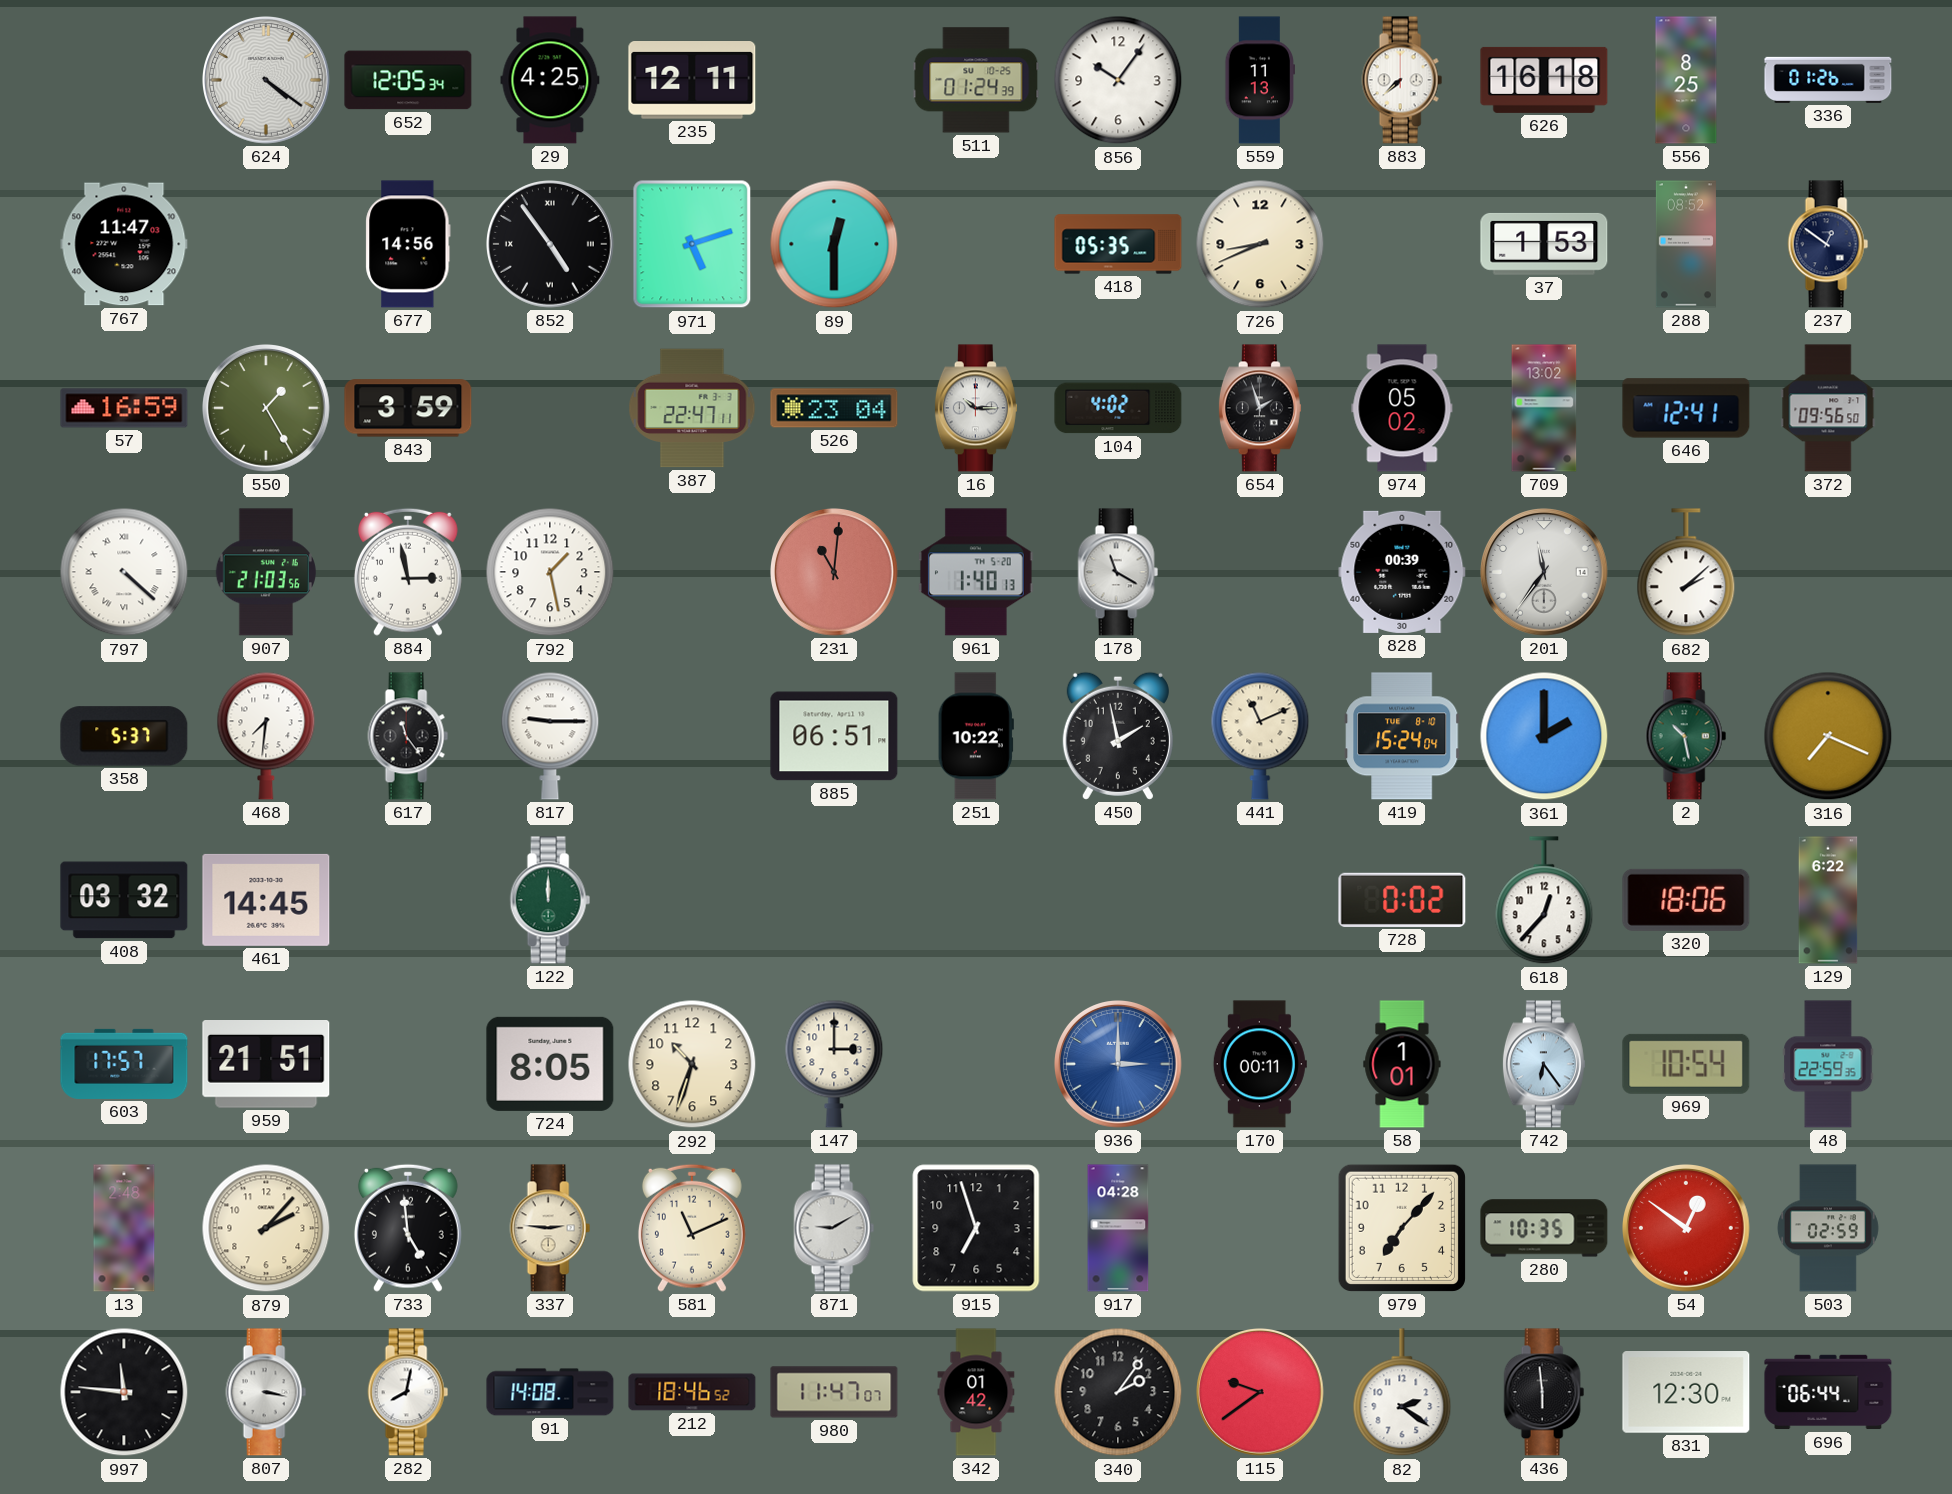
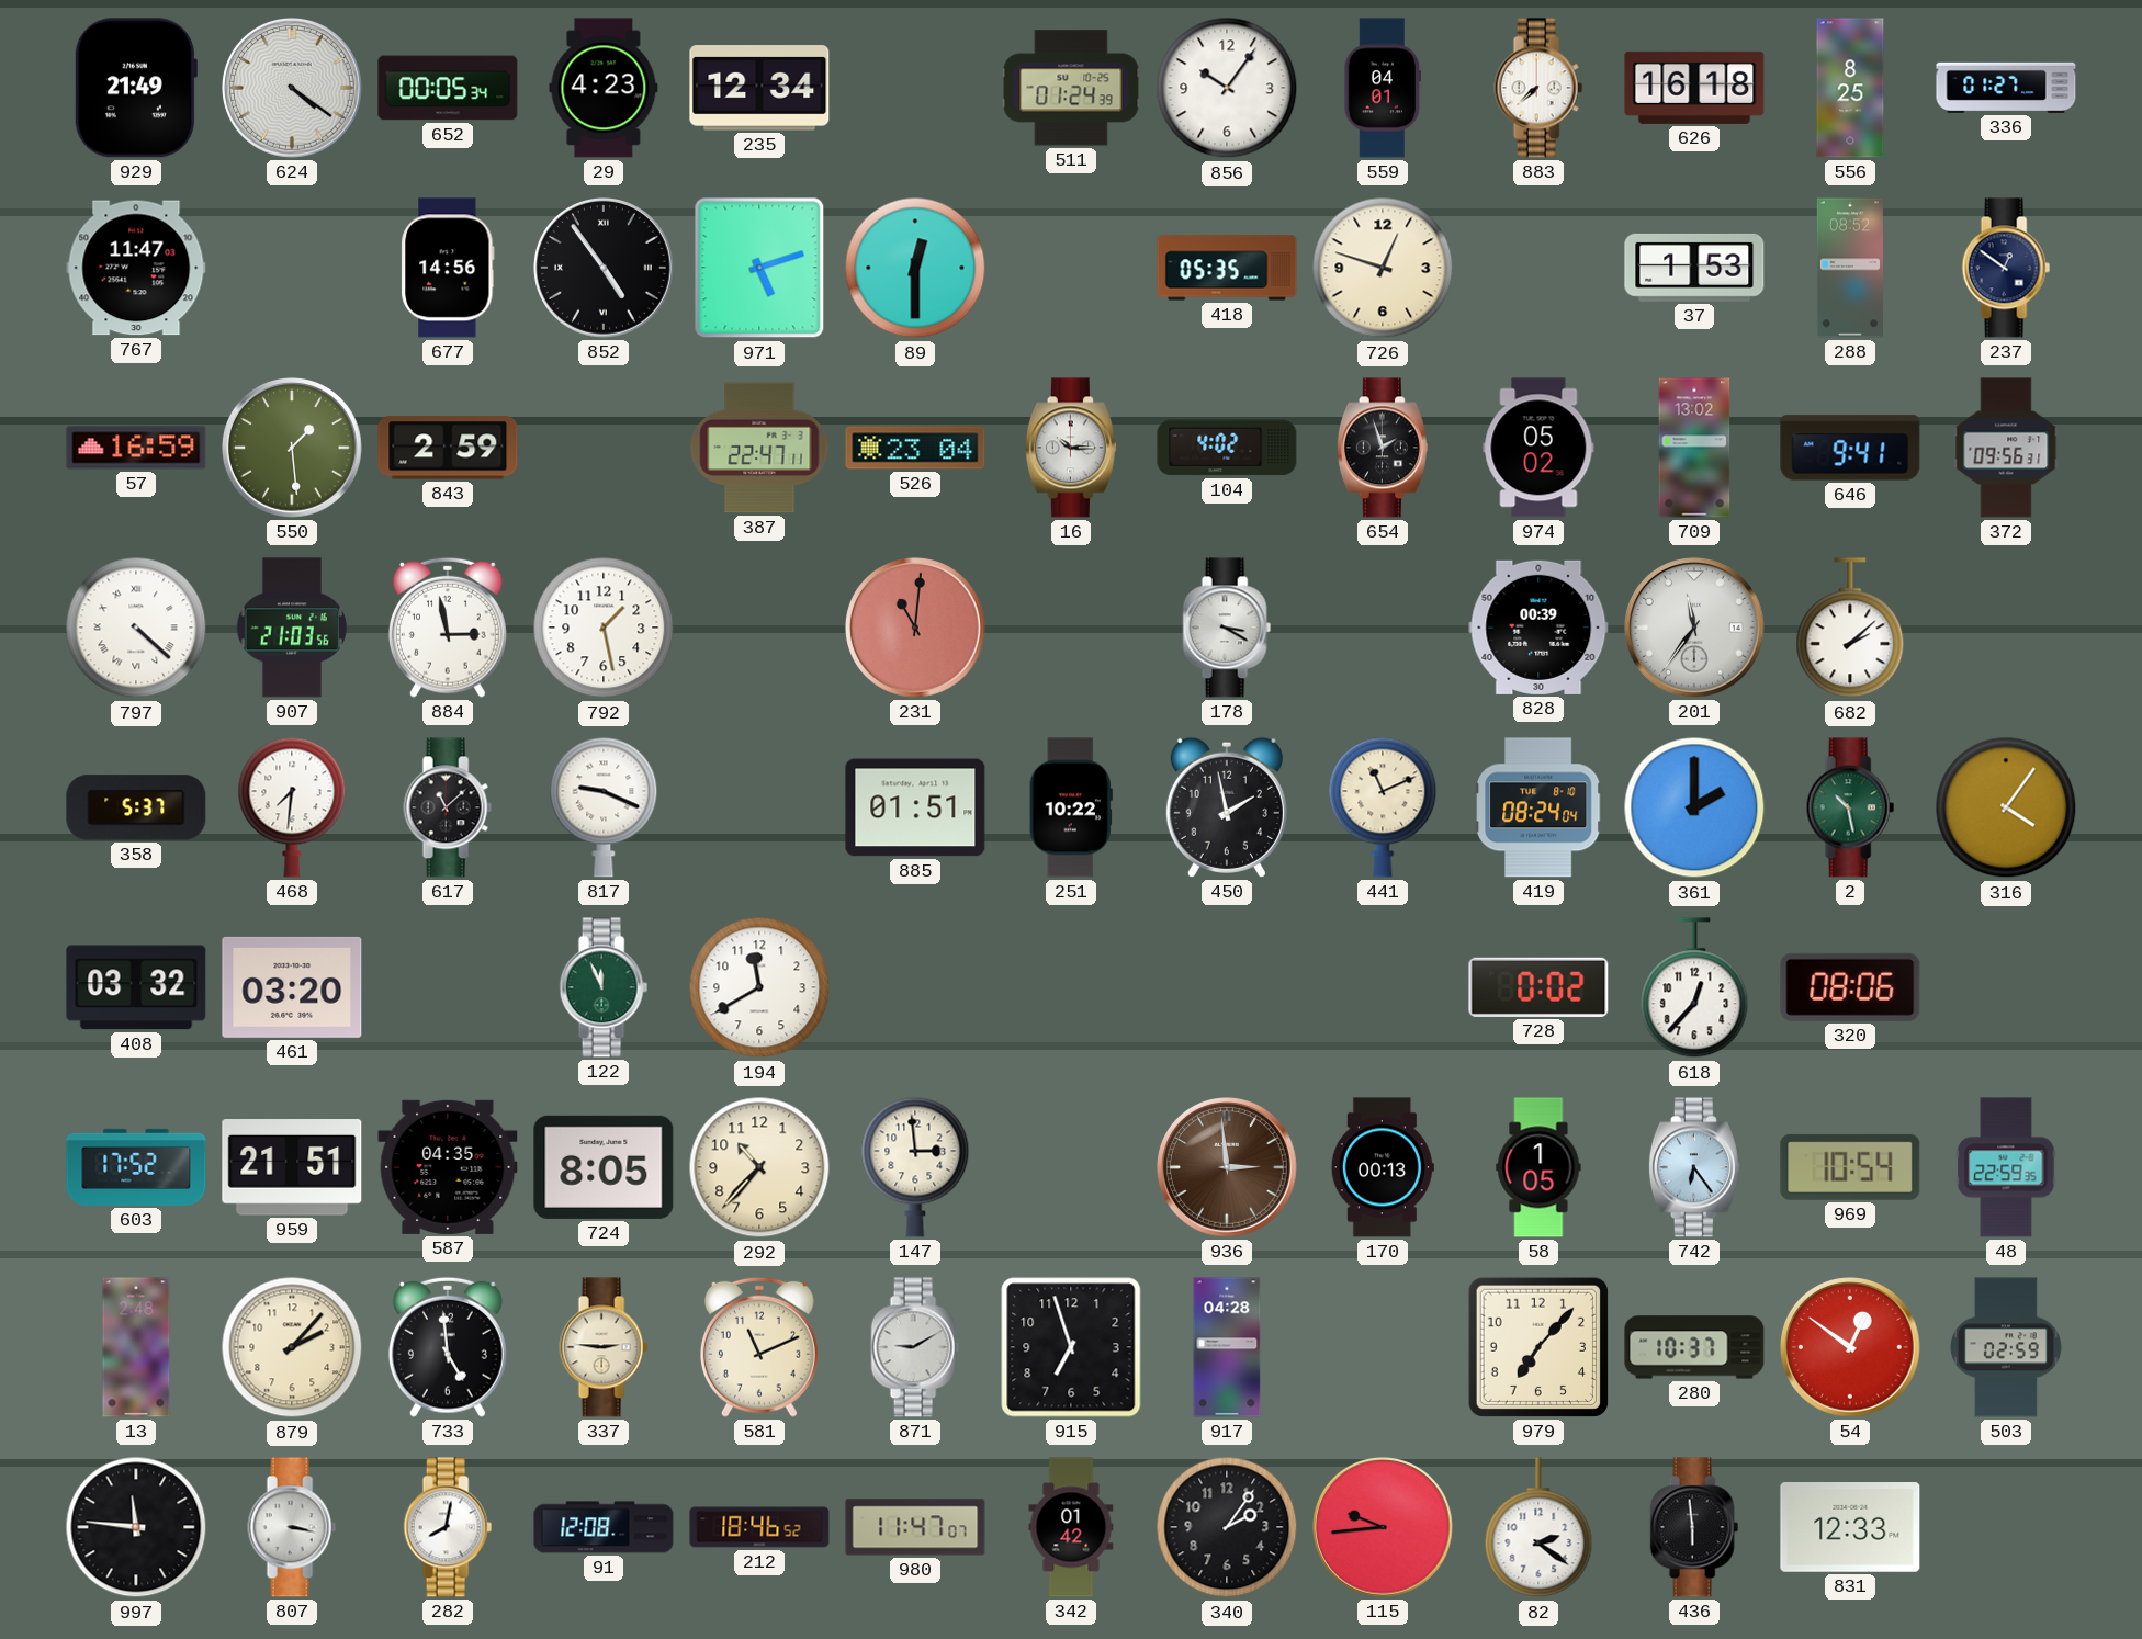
929: none -> 21:49 (135, 88)
652: 12:05 -> 00:05 (448, 88)
29: 4:25 -> 4:23 (604, 88)
235: 12:11 -> 12:34 (759, 89)
559: 11:13 -> 04:01 (1383, 88)
336: 01:26 -> 01:27 (2006, 88)
726: 8:41 -> 12:48 (1383, 268)
550: 1:25 -> 1:29 (293, 449)
843: 3:59 -> 2:59 (448, 448)
646: 12:41 -> 9:41 (1850, 448)
372: 09:56:50 -> 09:56:31 (2006, 448)
961: 1:40 -> none (976, 572)
178: 11:20 -> 3:20 (1227, 628)
617: 11:24 -> 11:08 (448, 807)
817: 9:15 -> 9:19 (604, 807)
885: 06:51 -> 01:51 (915, 807)
419: 15:24 -> 08:24 (1538, 807)
316: 7:19 -> 4:06 (2006, 807)
461: 14:45 -> 03:20 (292, 987)
122: 12:00 -> 11:56 (604, 987)
194: none -> 11:40 (759, 987)
320: 18:06 -> 08:06 (1850, 987)
129: 6:22 -> none (1828, 900)
603: 17:57 -> 17:52 (136, 1167)
587: none -> 04:35 (448, 1167)
292: 10:33 -> 10:37 (759, 1167)
147: 3:00 -> 2:59 (915, 1167)
936: 3:00 -> 2:59 (1228, 1168)
936 dial: blue -> brown (1228, 1168)
170: 00:11 -> 00:13 (1383, 1167)
58: 1:01 -> 1:05 (1538, 1167)
280: 10:35 -> 10:37 (1694, 1347)
91: 14:08 -> 12:08 (604, 1527)
115: 9:39 -> 9:44 (1384, 1528)
831: 12:30 -> 12:33 (1850, 1528)
696: 06:44 -> none (1828, 1392)
